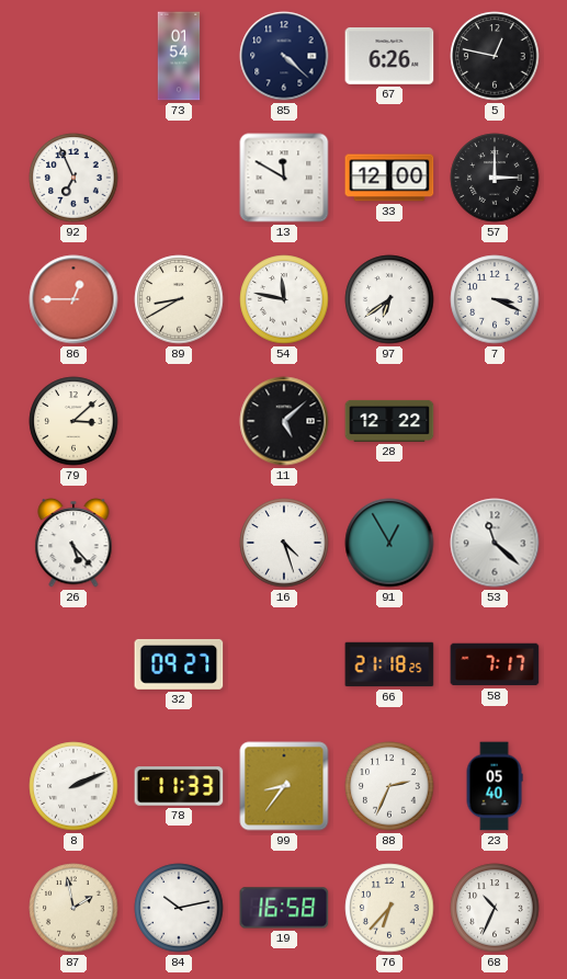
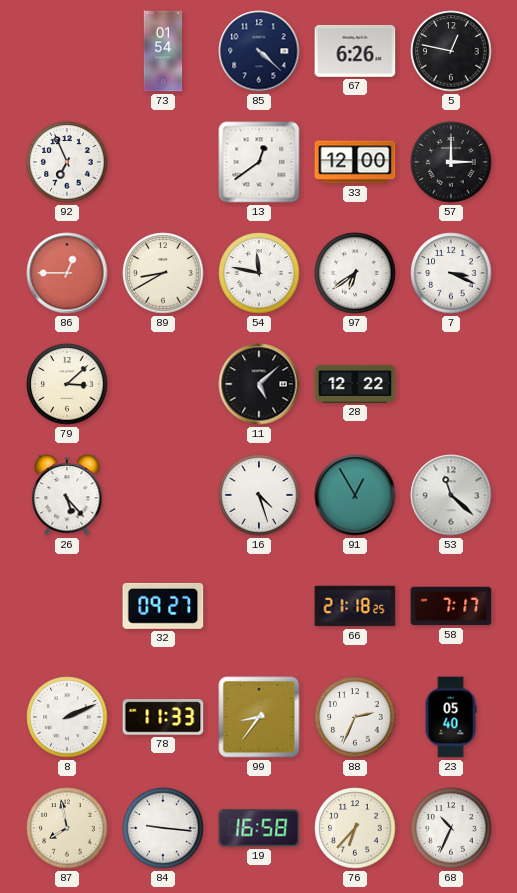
13: 11:50 -> 12:39 (259, 162)
87: 1:58 -> 7:58 (67, 828)
84: 10:13 -> 9:16 (163, 828)
